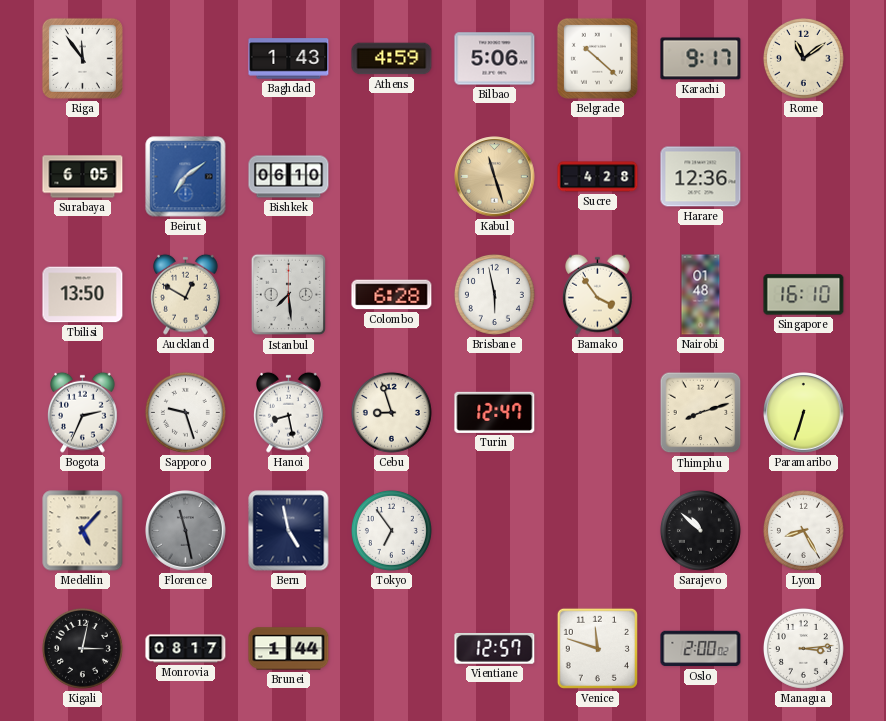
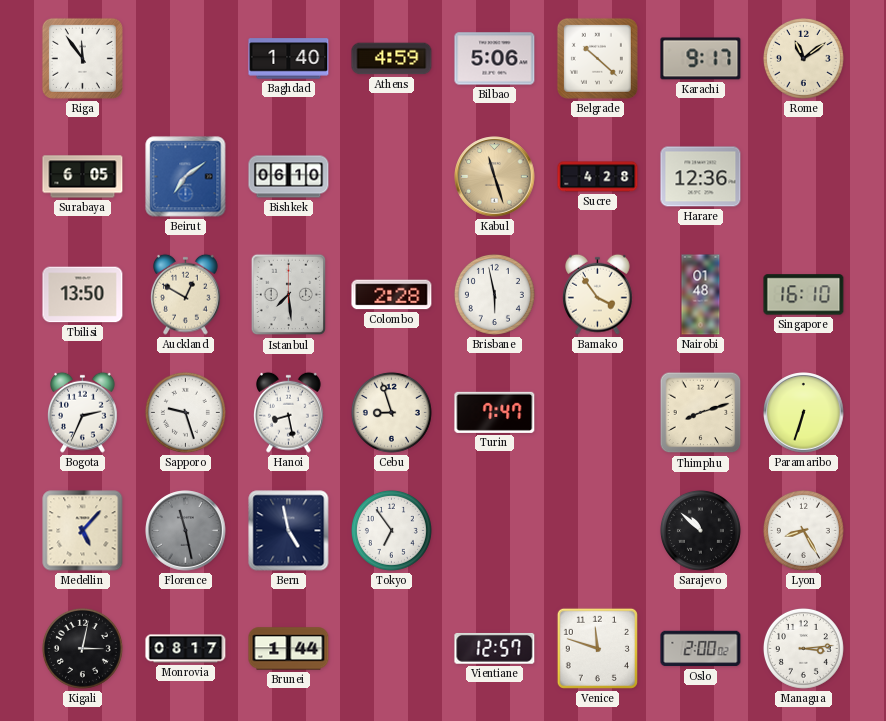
Baghdad: 1:43 -> 1:40 (289, 59)
Colombo: 6:28 -> 2:28 (392, 295)
Turin: 12:47 -> 7:47 (495, 412)
